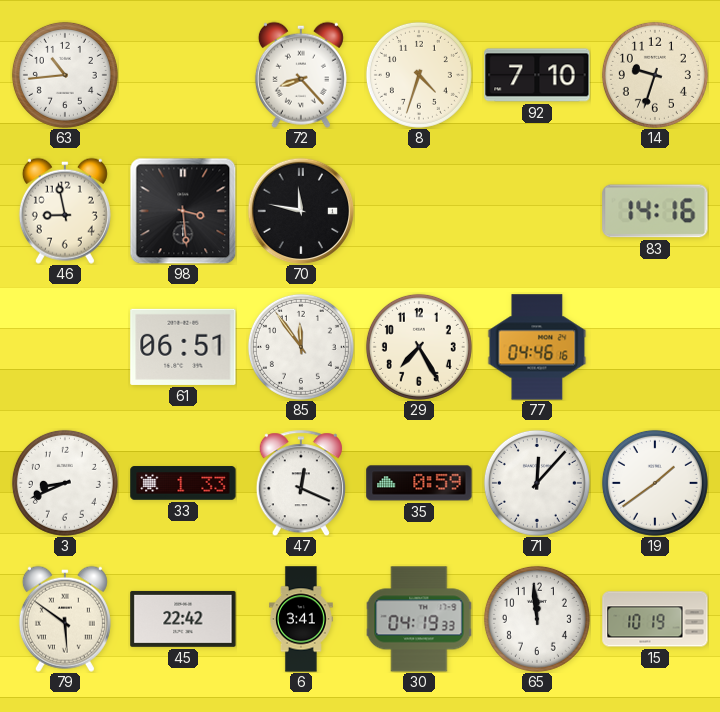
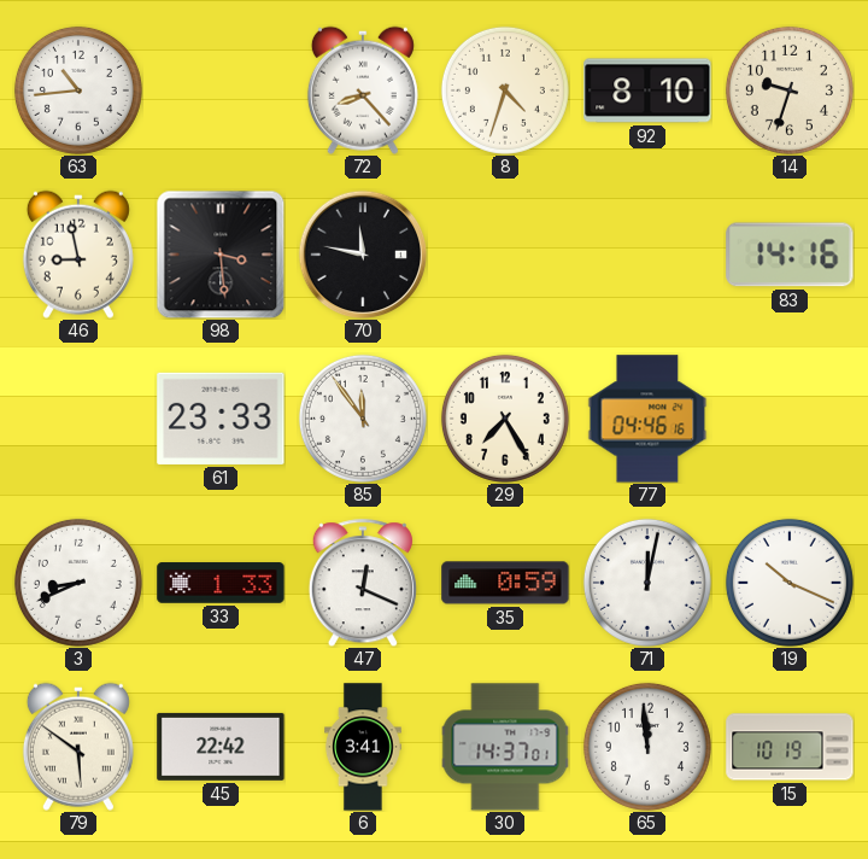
92: 7:10 -> 8:10 (647, 90)
61: 06:51 -> 23:33 (221, 419)
71: 12:07 -> 12:02 (647, 583)
19: 1:39 -> 10:19 (790, 583)
30: 04:19 -> 14:37 (505, 747)
